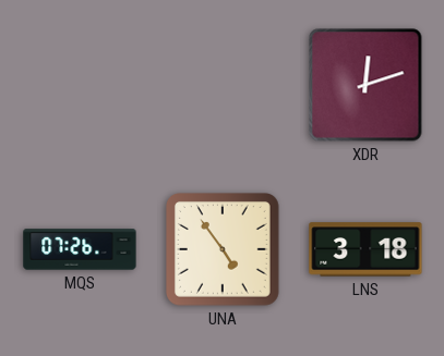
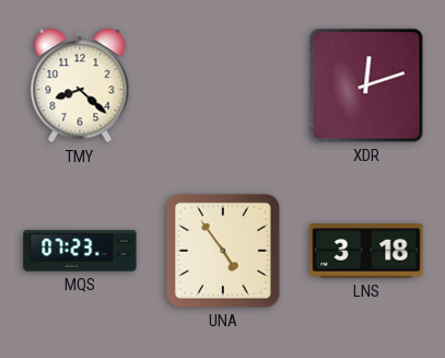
TMY: none -> 8:22 (80, 86)
MQS: 07:26 -> 07:23 (80, 251)
